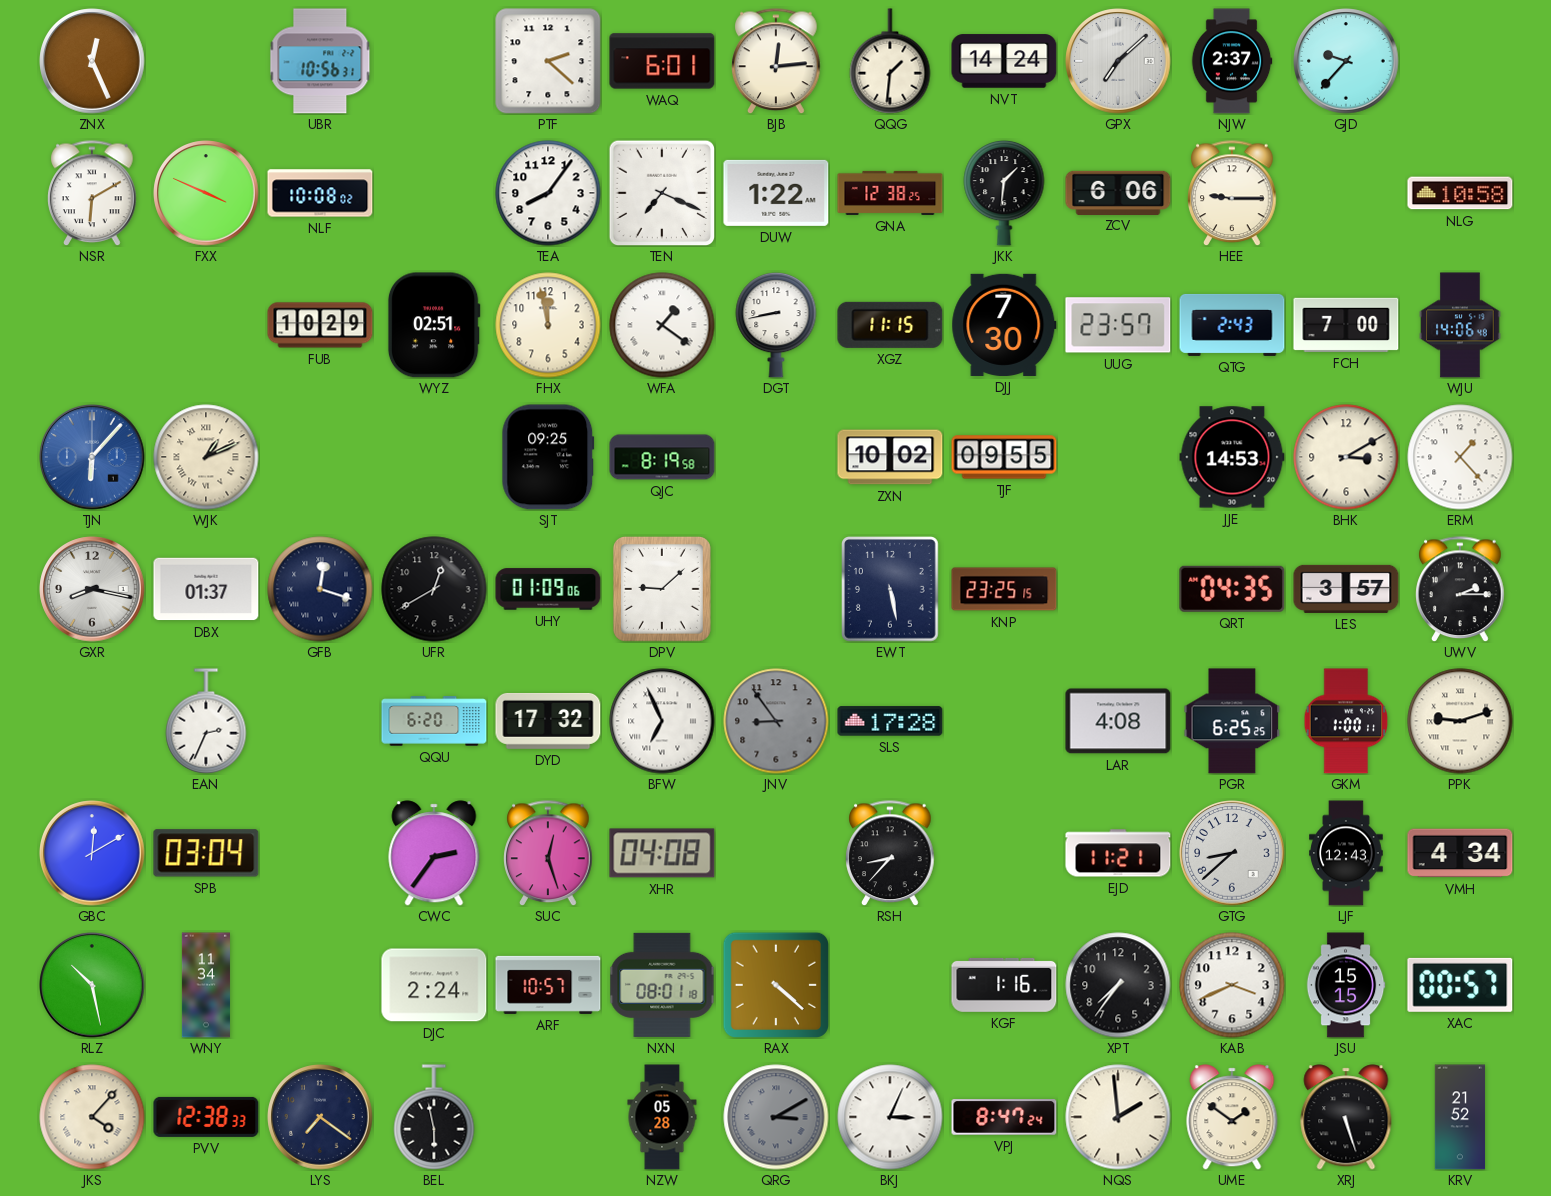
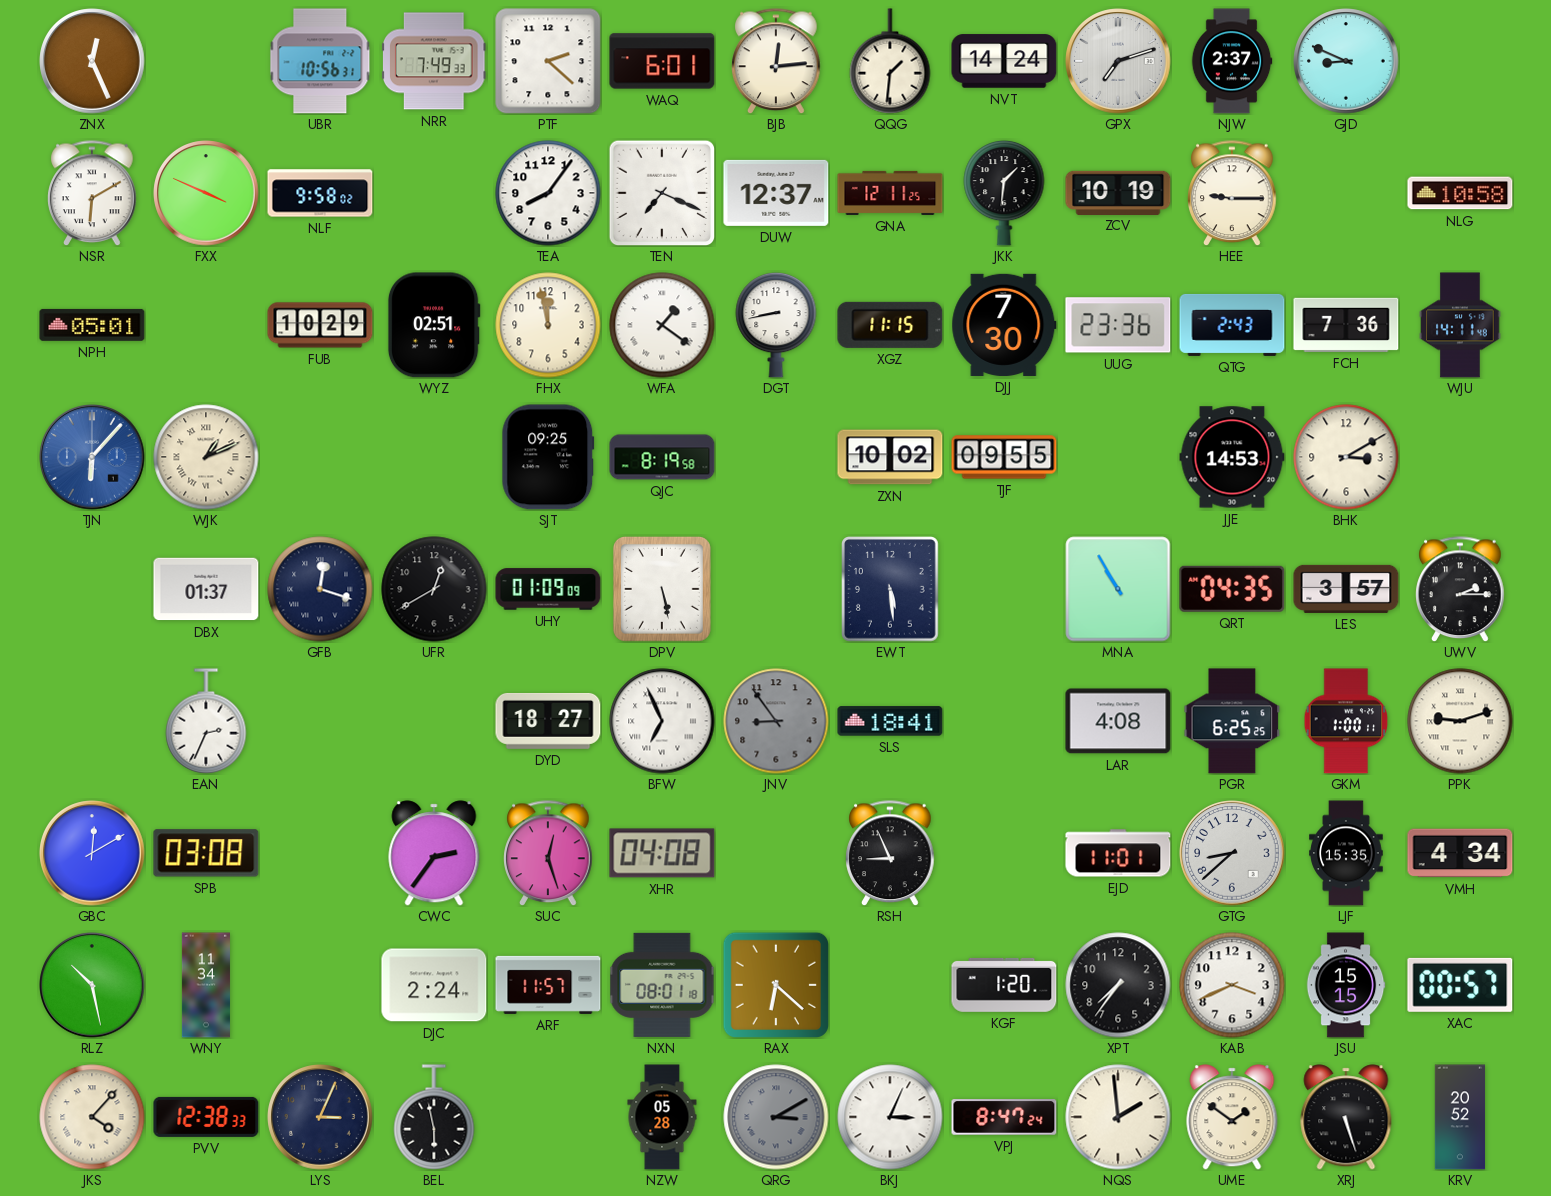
NRR: none -> 7:49 (435, 61)
GPX: 7:08 -> 7:12 (1118, 61)
GJD: 9:37 -> 8:49 (1346, 61)
NLF: 10:08 -> 9:58 (320, 193)
DUW: 1:22 -> 12:37 (776, 193)
GNA: 12:38 -> 12:11 (890, 193)
ZCV: 6:06 -> 10:19 (1118, 192)
NPH: none -> 05:01 (92, 325)
UUG: 23:57 -> 23:36 (1118, 325)
FCH: 7:00 -> 7:36 (1346, 325)
WJU: 14:06 -> 14:11 (1460, 325)
ERM: 1:23 -> none (1460, 457)
GXR: 8:17 -> none (92, 589)
UHY: 01:09:06 -> 01:09:09 (548, 589)
DPV: 9:08 -> 5:28 (662, 589)
EWT: 5:28 -> 5:29 (891, 589)
KNP: 23:25 -> none (1004, 589)
MNA: none -> 10:55 (1118, 589)
QQU: 6:20 -> none (434, 721)
DYD: 17:32 -> 18:27 (548, 721)
SLS: 17:28 -> 18:41 (890, 721)
SPB: 03:04 -> 03:08 (206, 853)
RSH: 8:37 -> 8:56 (890, 853)
EJD: 11:21 -> 11:01 (1118, 853)
LJF: 12:43 -> 15:35 (1346, 853)
ARF: 10:57 -> 11:57 (548, 985)
RAX: 4:22 -> 6:22 (775, 984)
KGF: 1:16 -> 1:20 (1004, 985)
LYS: 7:21 -> 3:04 (320, 1117)
KRV: 21:52 -> 20:52 (1460, 1117)
